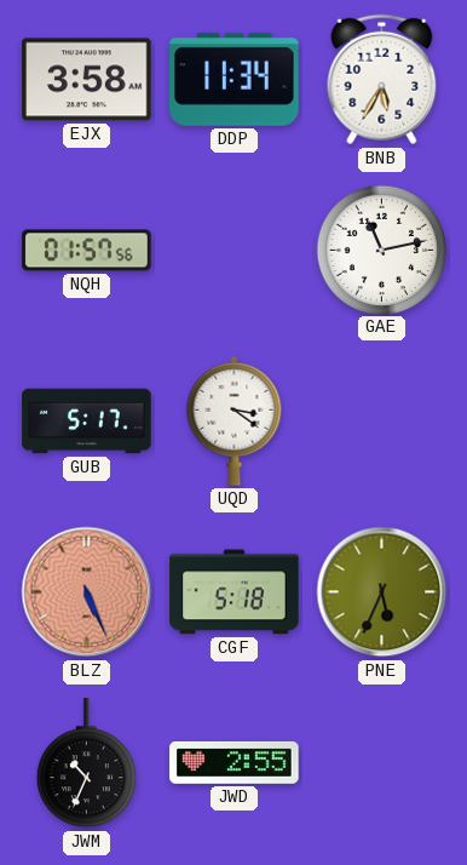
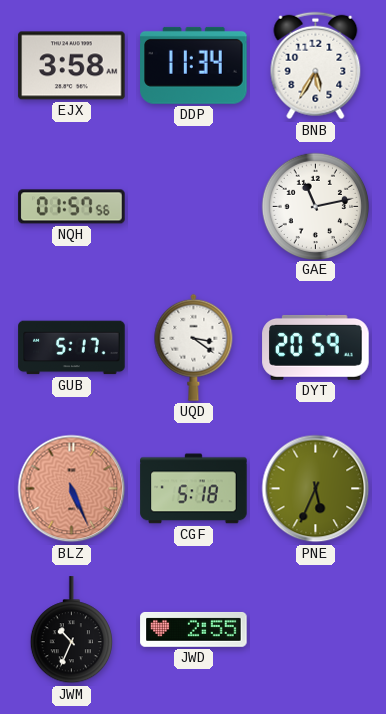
DYT: none -> 20:59 (316, 347)
